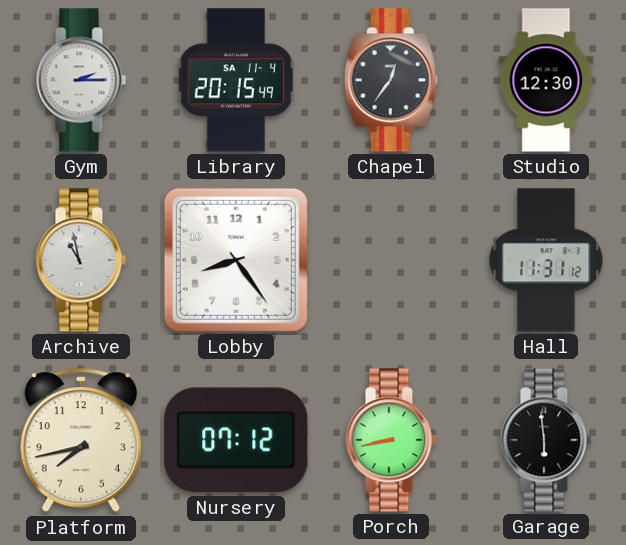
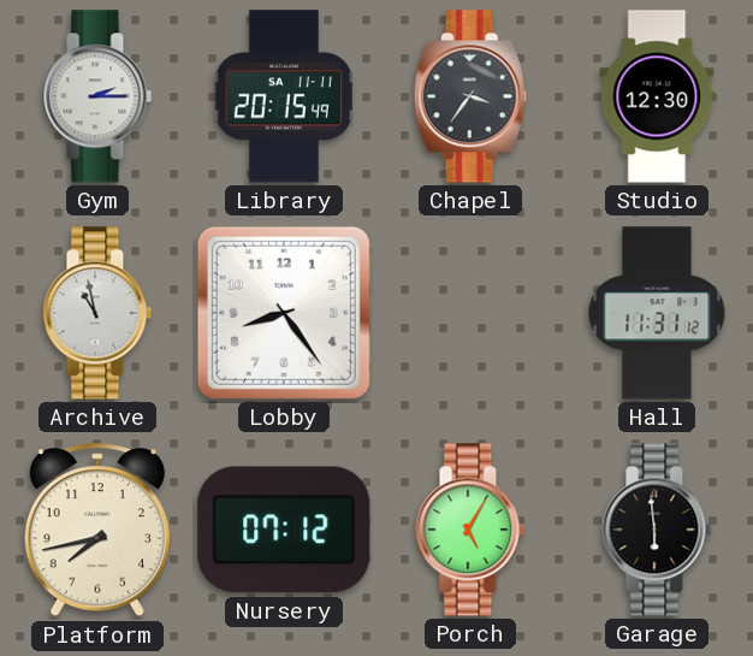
Library date: SA 11-4 -> SA 11-11 (284, 96)
Chapel: 12:36 -> 3:36 (470, 96)
Porch: 8:43 -> 5:05 (470, 530)
